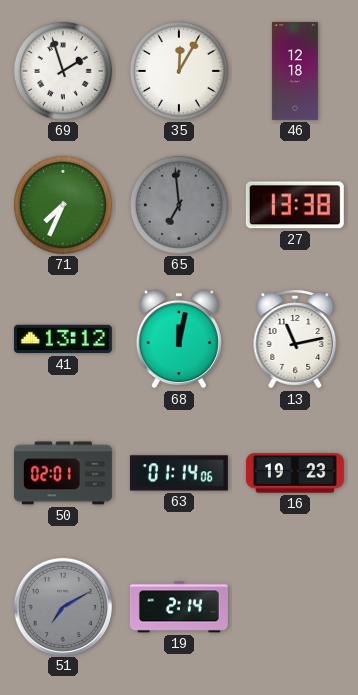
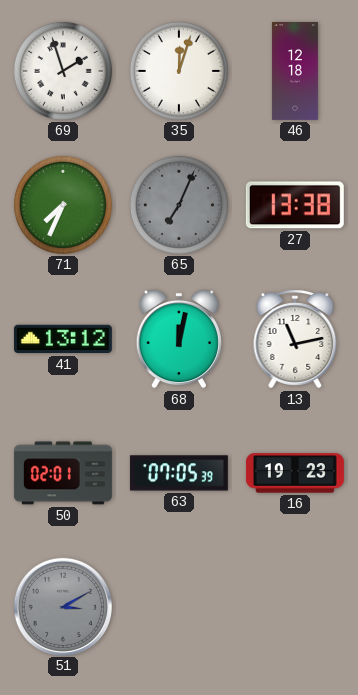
35: 12:05 -> 12:03 (179, 71)
65: 6:59 -> 7:04 (179, 205)
63: 01:14 -> 07:05 (179, 473)
51: 7:10 -> 3:10 (62, 606)
19: 2:14 -> none (179, 607)
